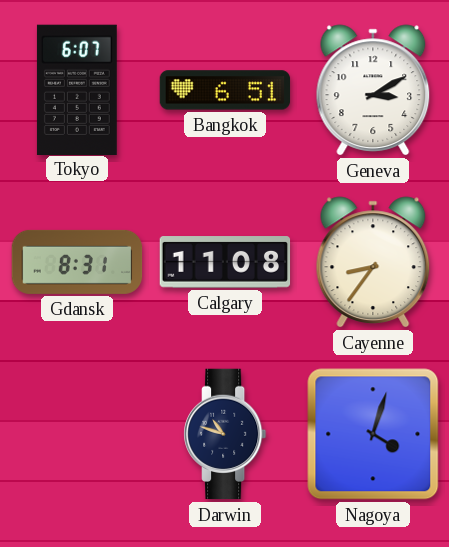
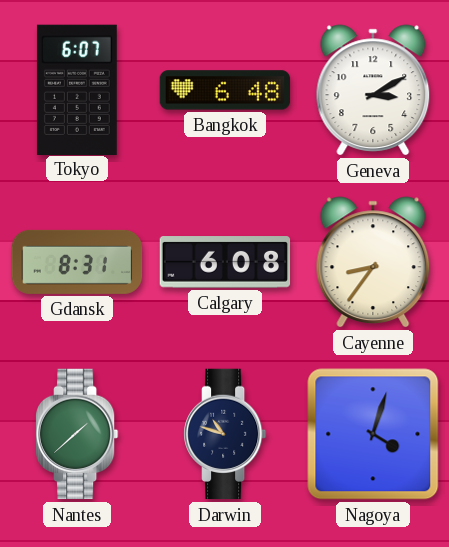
Bangkok: 6:51 -> 6:48 (225, 90)
Calgary: 11:08 -> 6:08 (225, 262)
Nantes: none -> 1:38 (78, 434)
